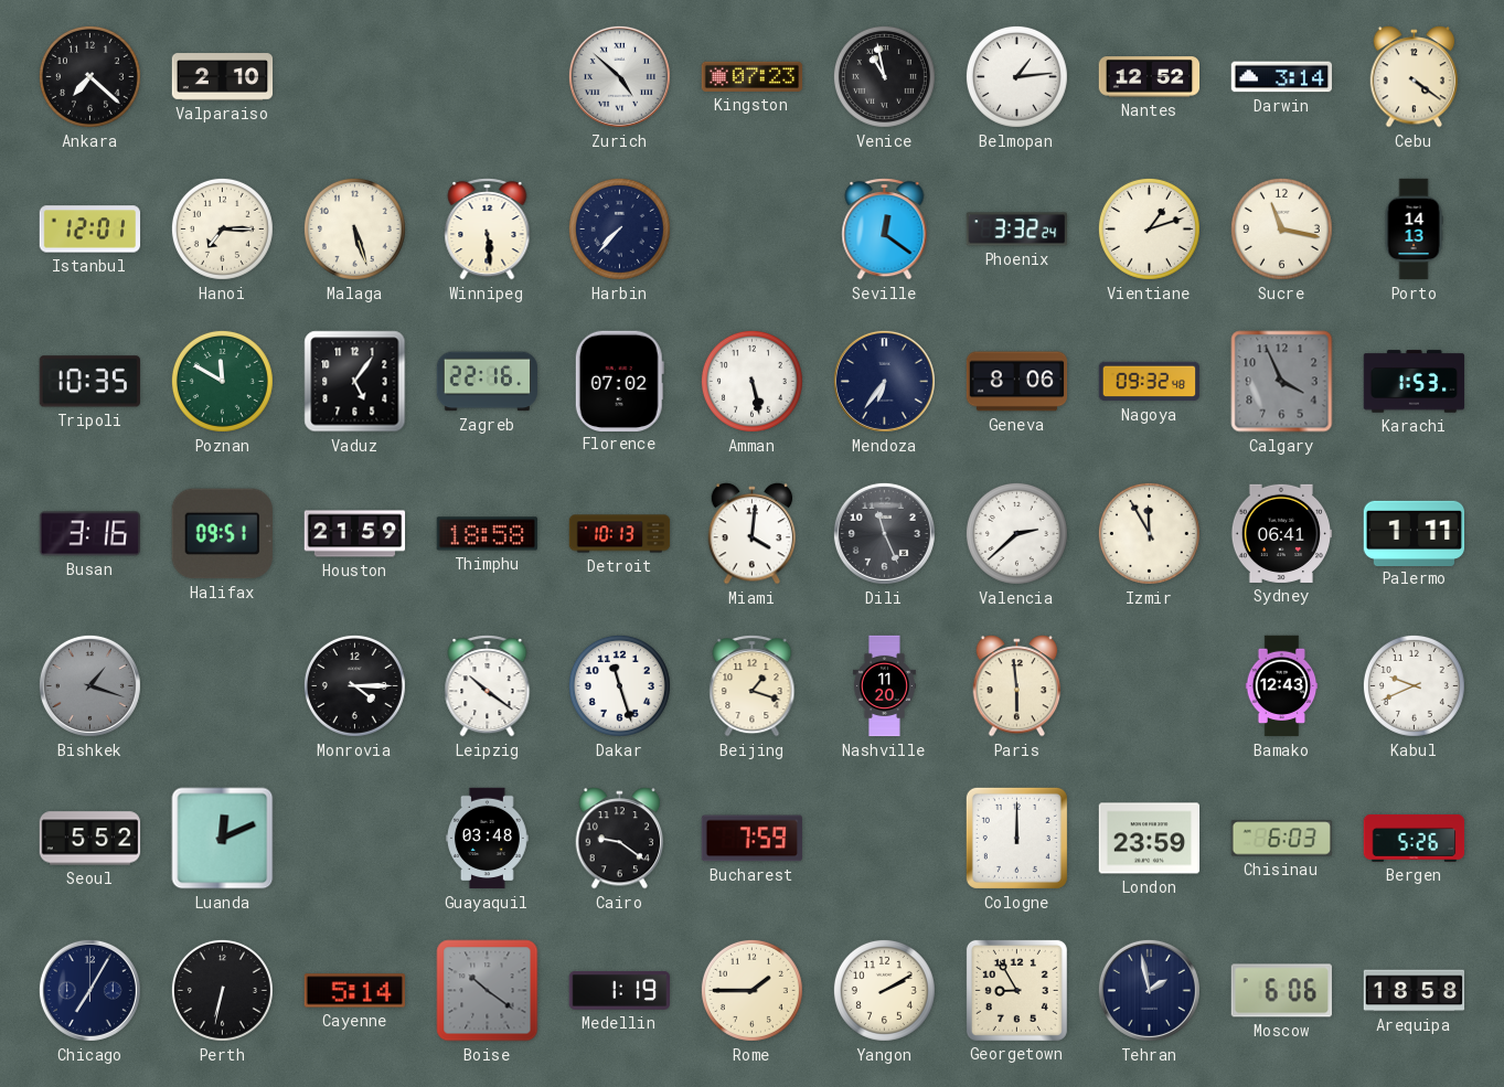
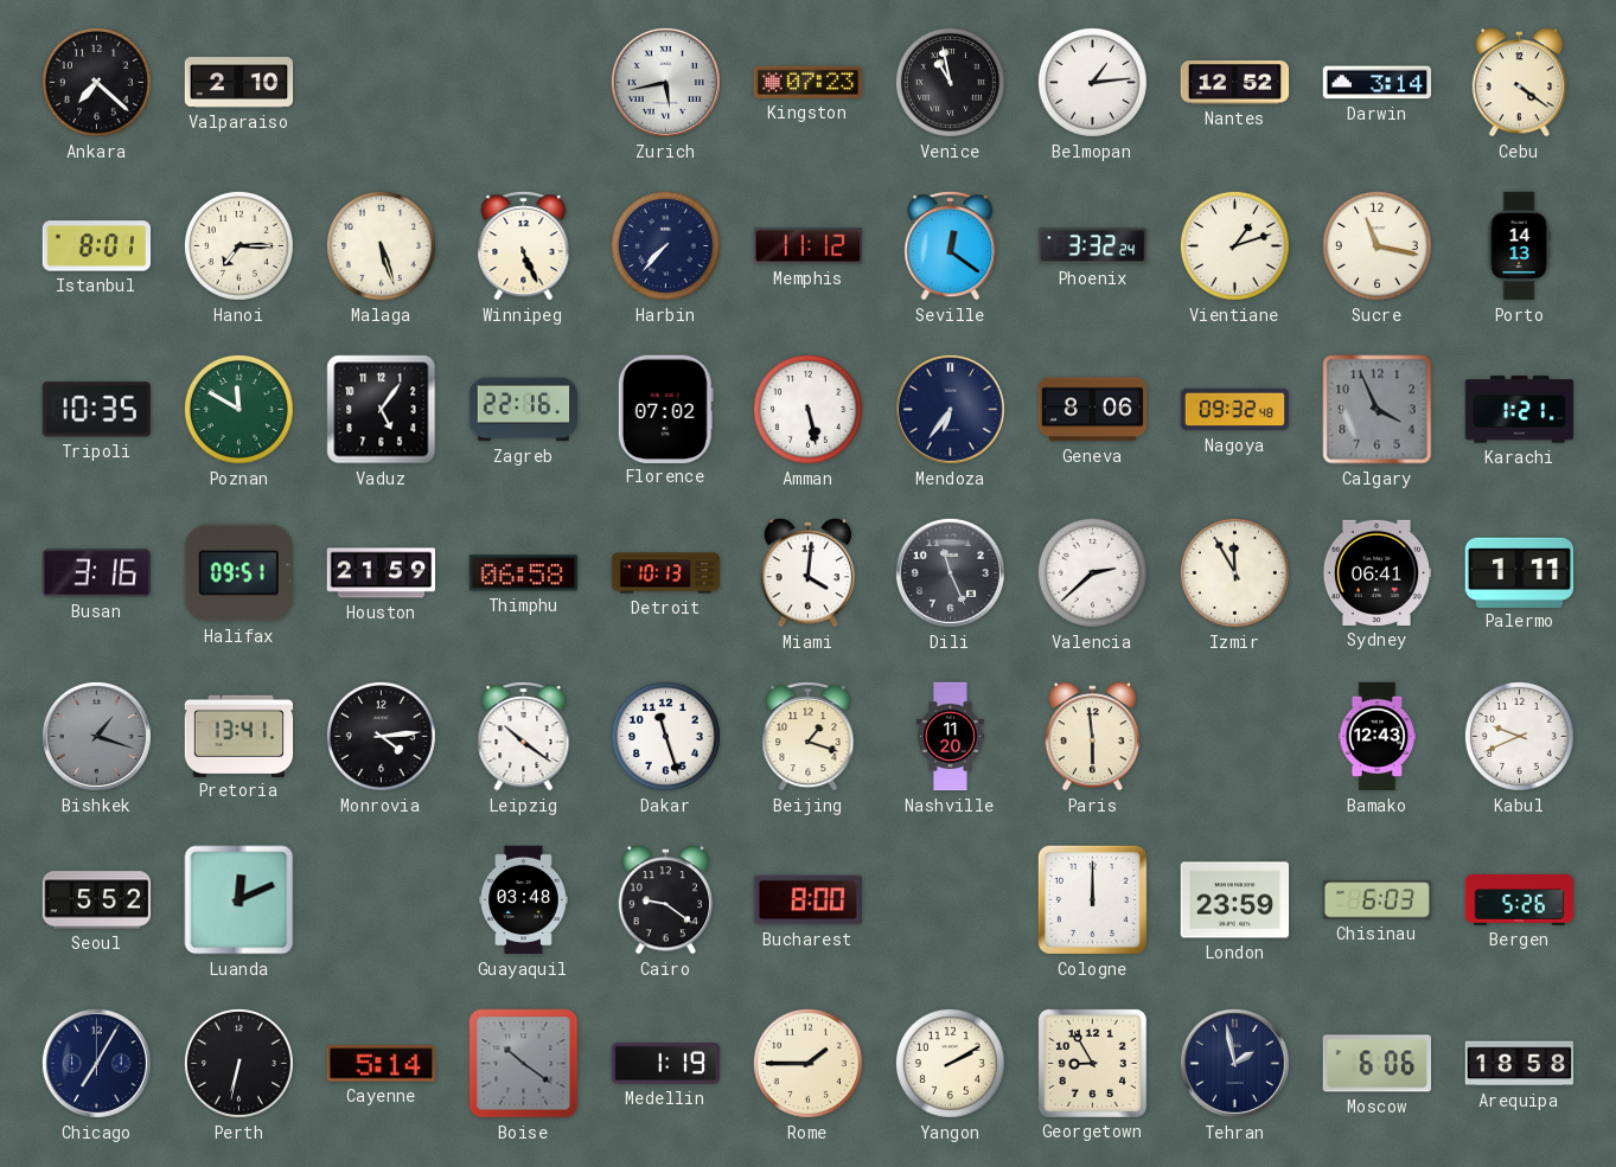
Zurich: 4:52 -> 5:43 (665, 82)
Istanbul: 12:01 -> 8:01 (97, 246)
Winnipeg: 5:29 -> 5:26 (524, 246)
Memphis: none -> 11:12 (809, 246)
Karachi: 1:53 -> 1:21 (1520, 410)
Thimphu: 18:58 -> 06:58 (523, 573)
Pretoria: none -> 13:41 (239, 736)
Monrovia: 4:15 -> 4:14 (381, 736)
Bucharest: 7:59 -> 8:00 (809, 900)
